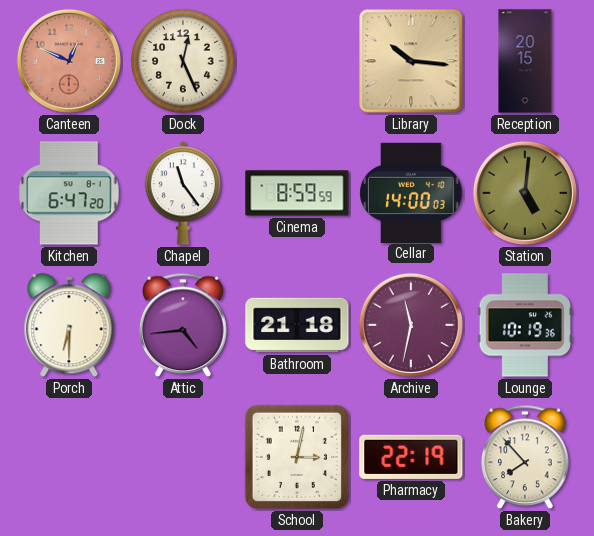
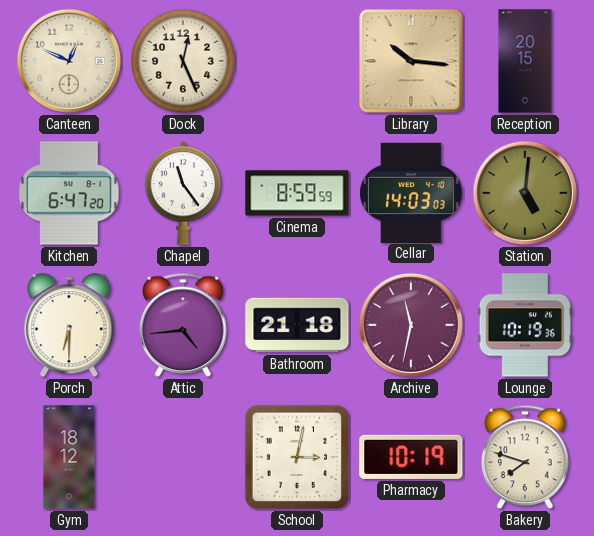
Canteen dial: salmon -> cream (69, 61)
Cellar: 14:00 -> 14:03 (411, 192)
Gym: none -> 18:12 (69, 457)
Pharmacy: 22:19 -> 10:19 (411, 457)
Bakery: 7:53 -> 7:48 (525, 457)
